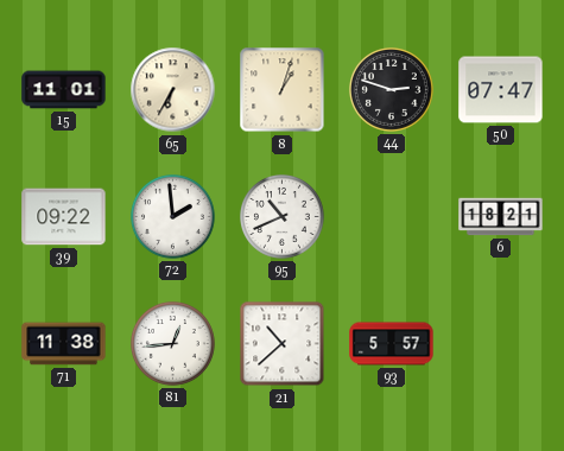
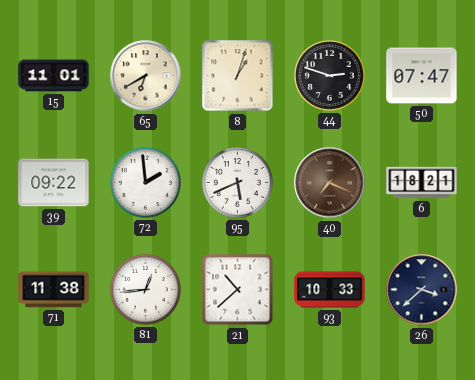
65: 6:35 -> 6:40 (146, 76)
95: 10:41 -> 5:41 (238, 183)
40: none -> 7:19 (330, 183)
93: 5:57 -> 10:33 (330, 290)
26: none -> 3:38 (422, 290)
